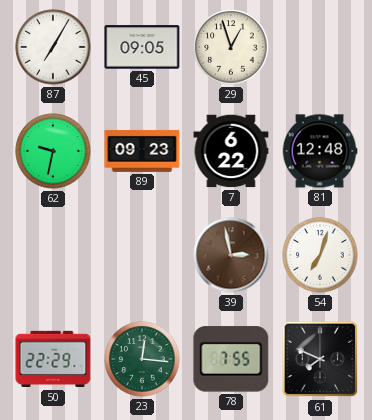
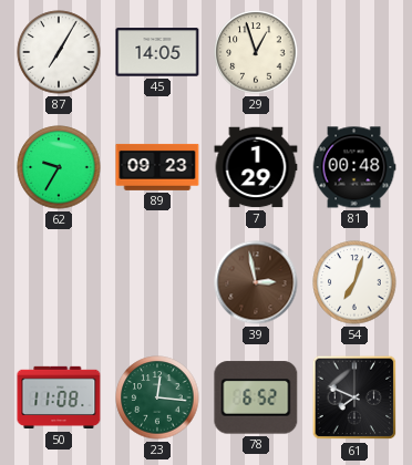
45: 09:05 -> 14:05 (157, 52)
62: 9:32 -> 9:35 (59, 167)
7: 6:22 -> 1:29 (256, 167)
81: 12:48 -> 00:48 (354, 167)
50: 22:29 -> 11:08 (59, 397)
78: 7:55 -> 6:52 (256, 397)
